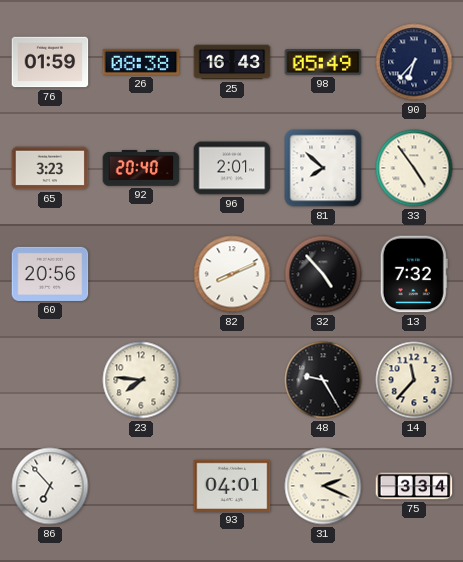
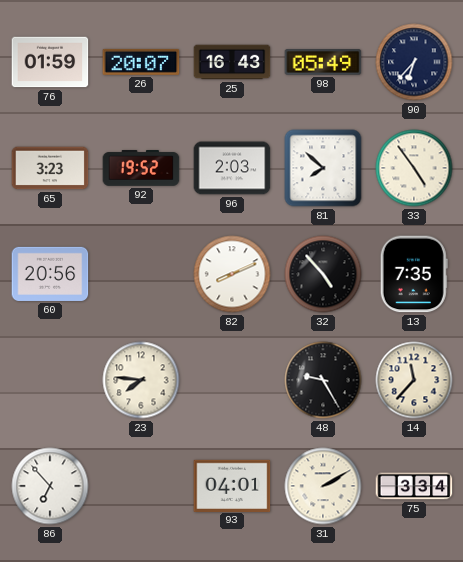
26: 08:38 -> 20:07 (141, 62)
92: 20:40 -> 19:52 (141, 169)
96: 2:01 -> 2:03 (232, 168)
13: 7:32 -> 7:35 (414, 274)
31: 2:19 -> 2:10 (323, 486)
